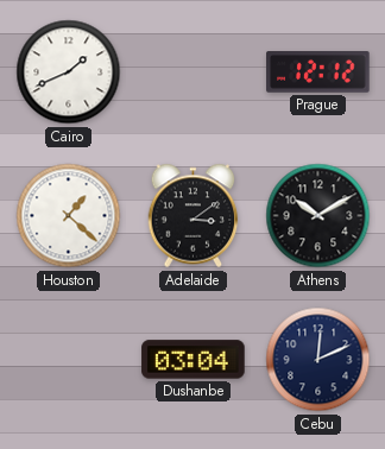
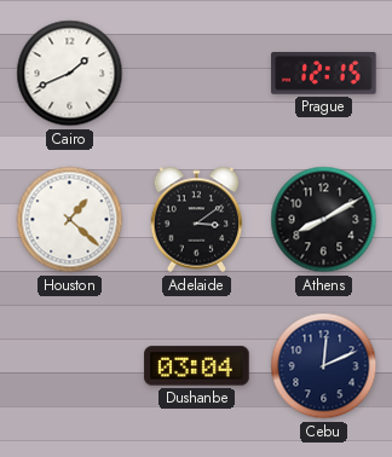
Prague: 12:12 -> 12:15 (324, 74)
Athens: 10:10 -> 8:10 (324, 220)
